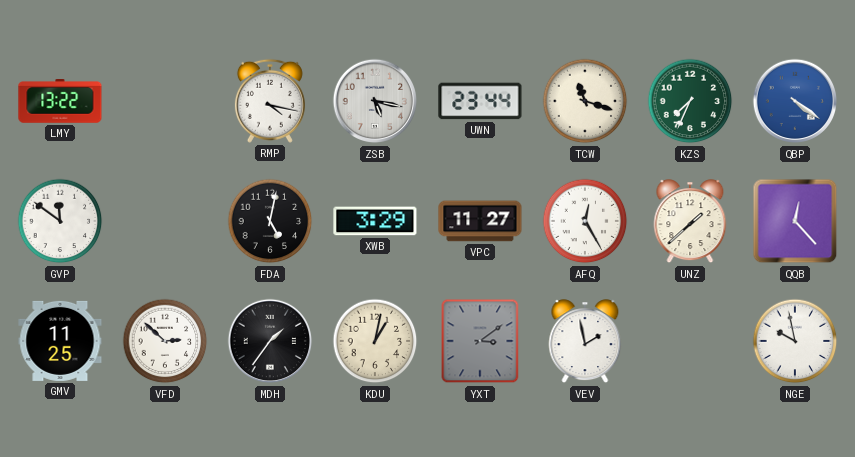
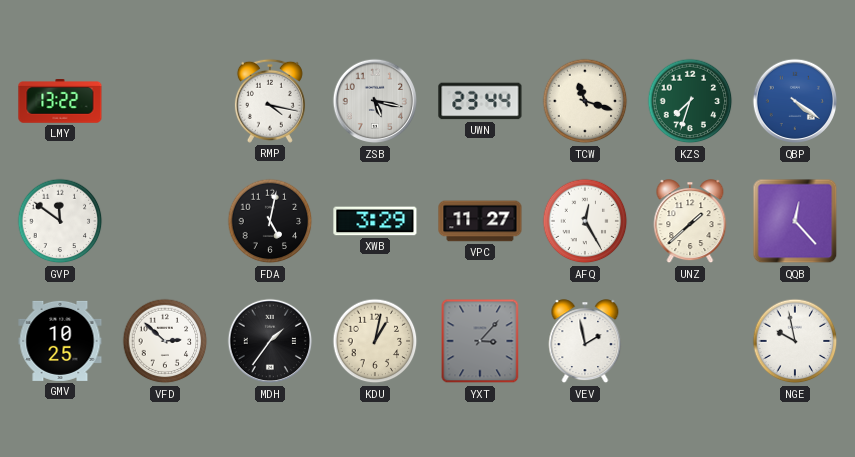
KZS: 7:34 -> 7:33 (690, 101)
GMV: 11:25 -> 10:25 (60, 341)
YXT: 3:09 -> 3:07 (480, 341)
